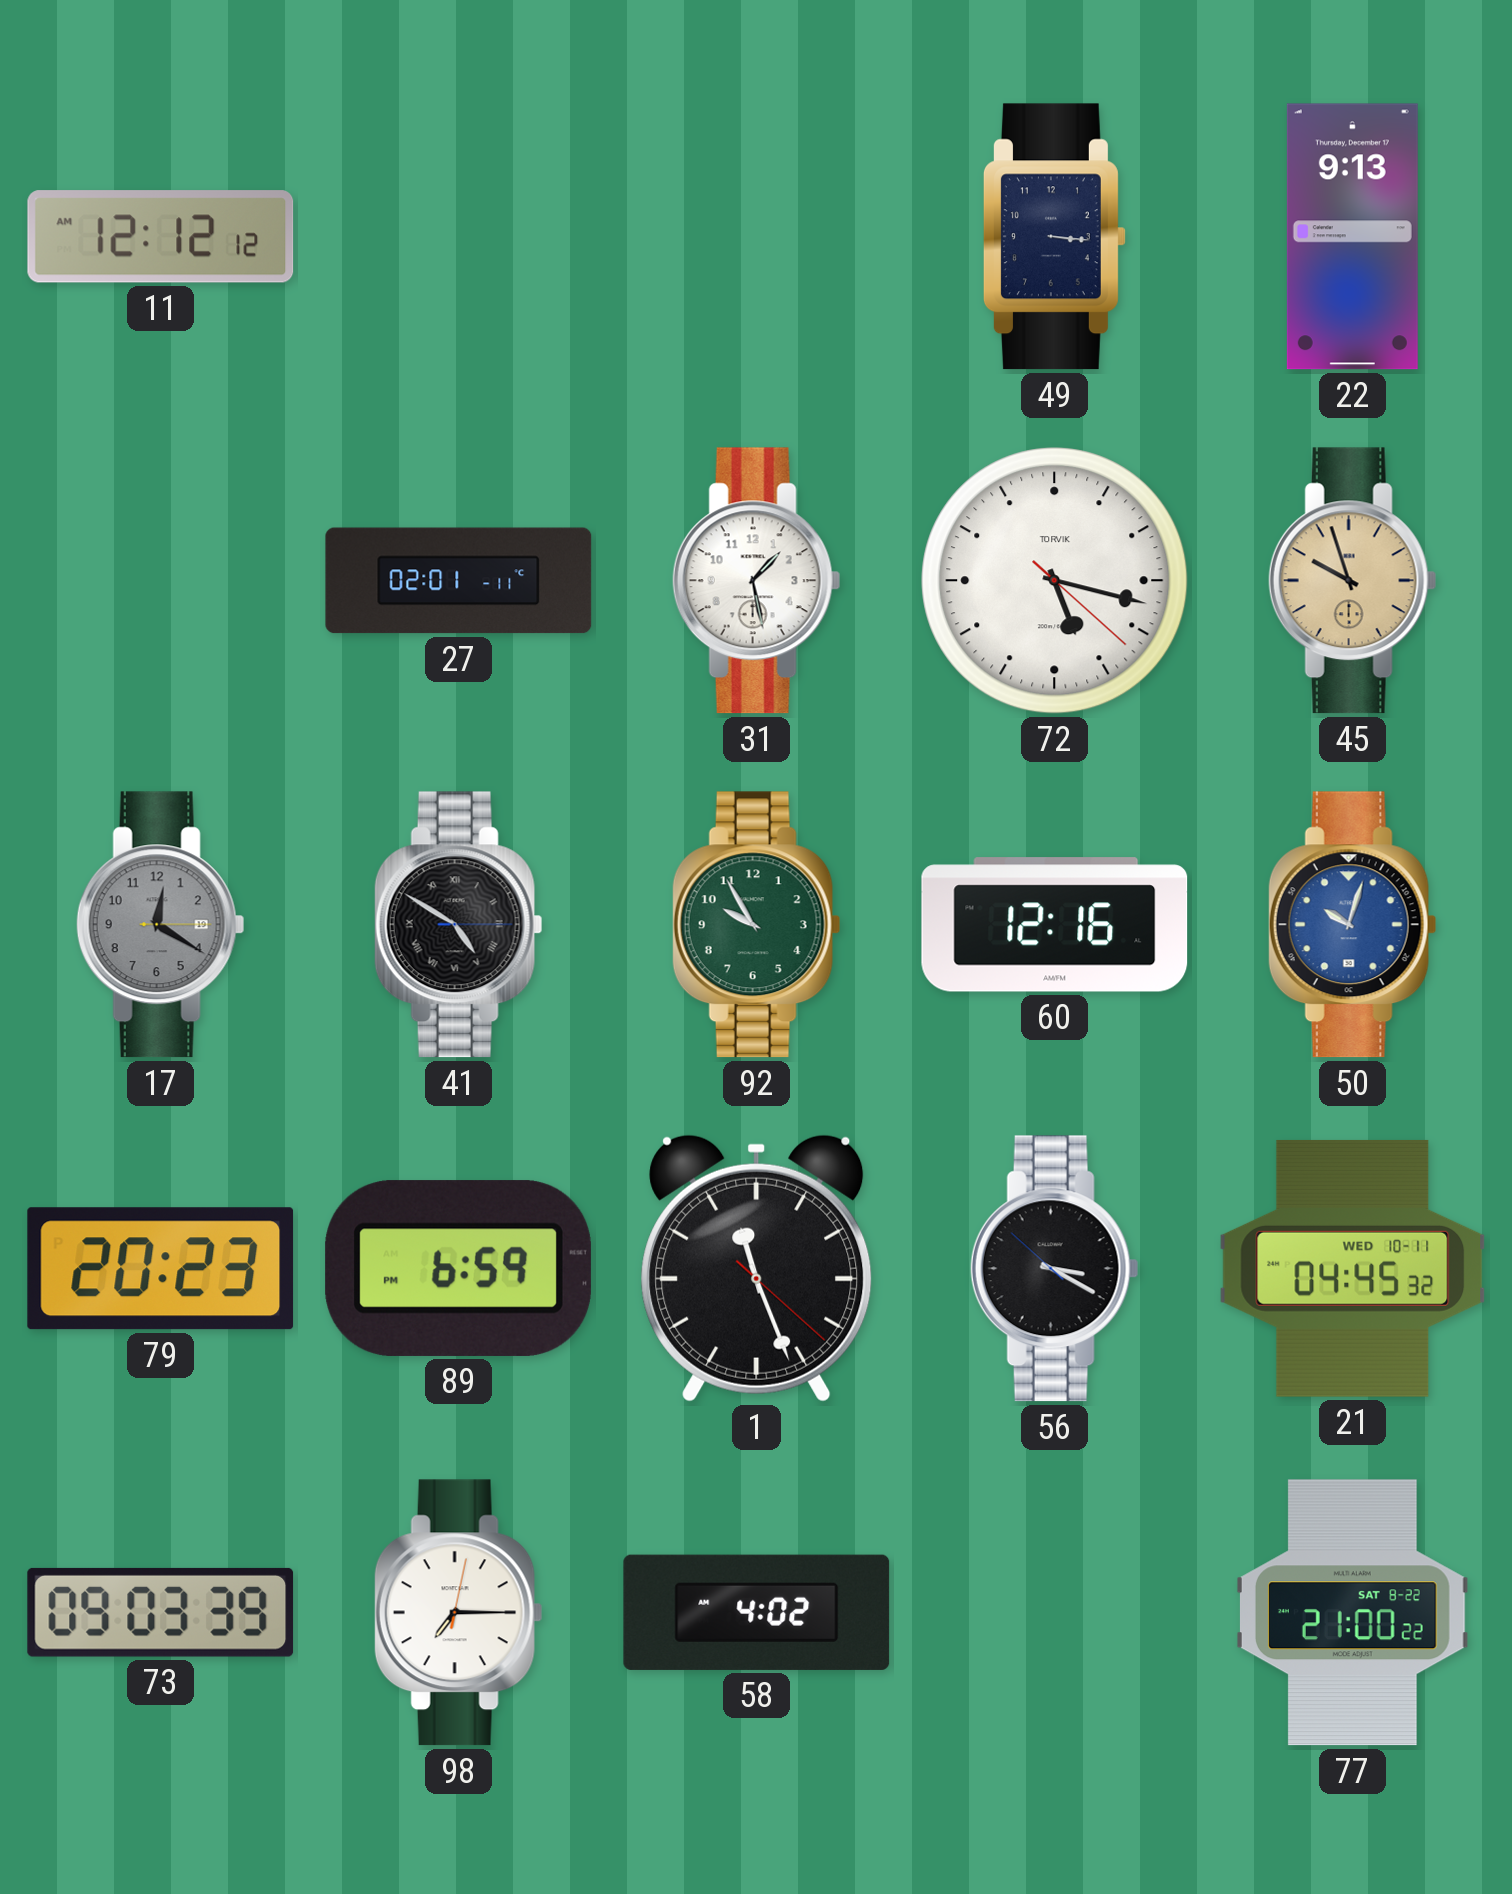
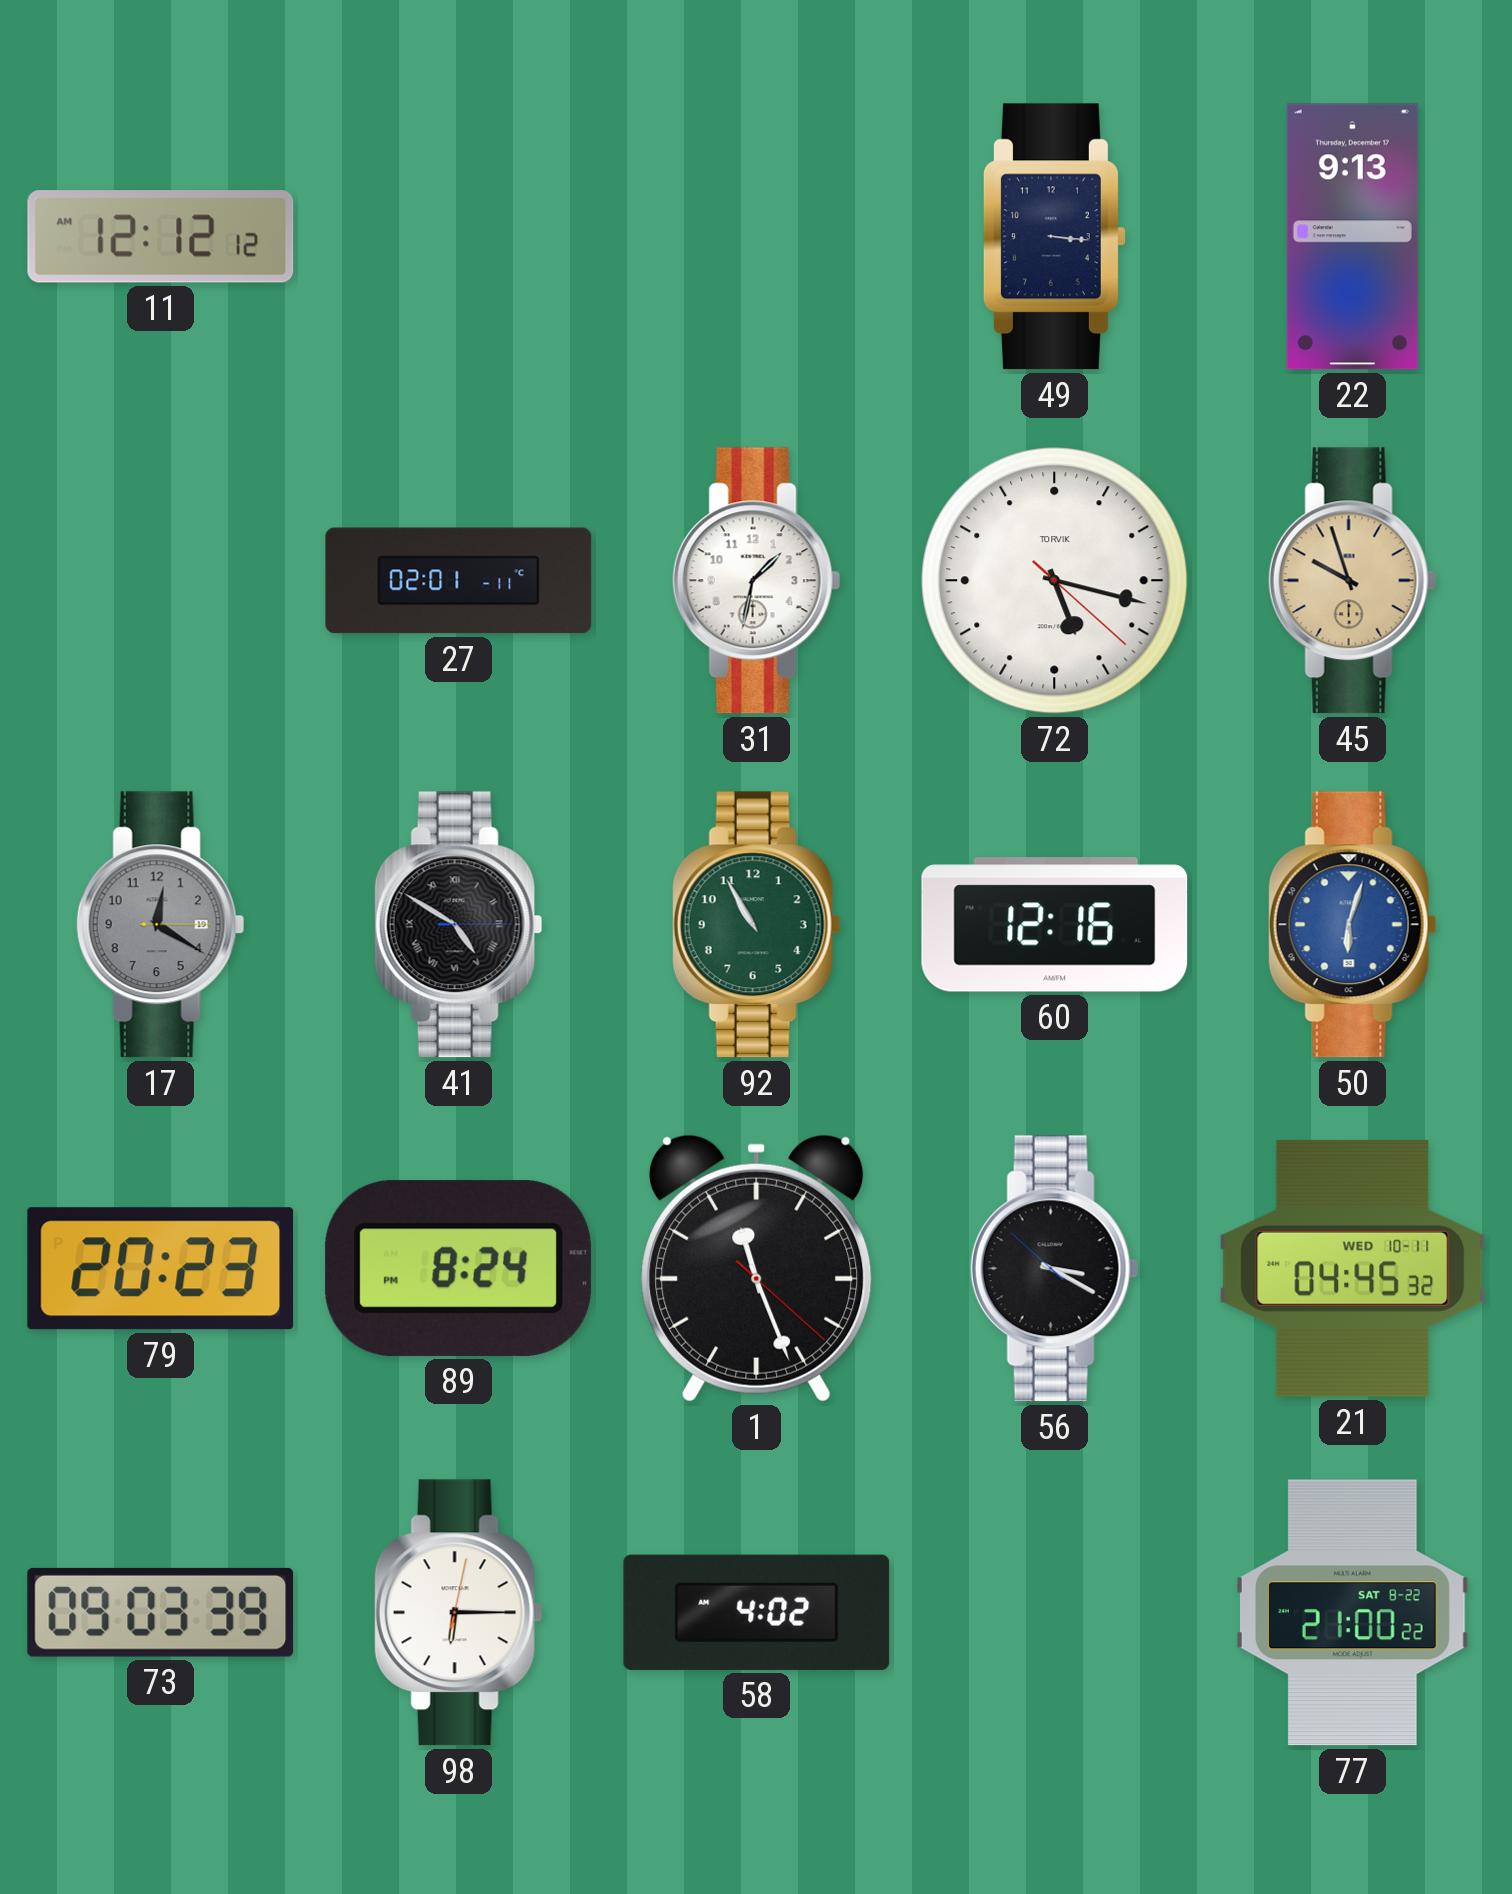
31: 1:28 -> 1:32 (756, 581)
92: 9:55 -> 10:55 (756, 925)
50: 10:03 -> 6:03 (1352, 925)
89: 6:59 -> 8:24 (458, 1268)
98: 7:15 -> 6:15 (458, 1613)
